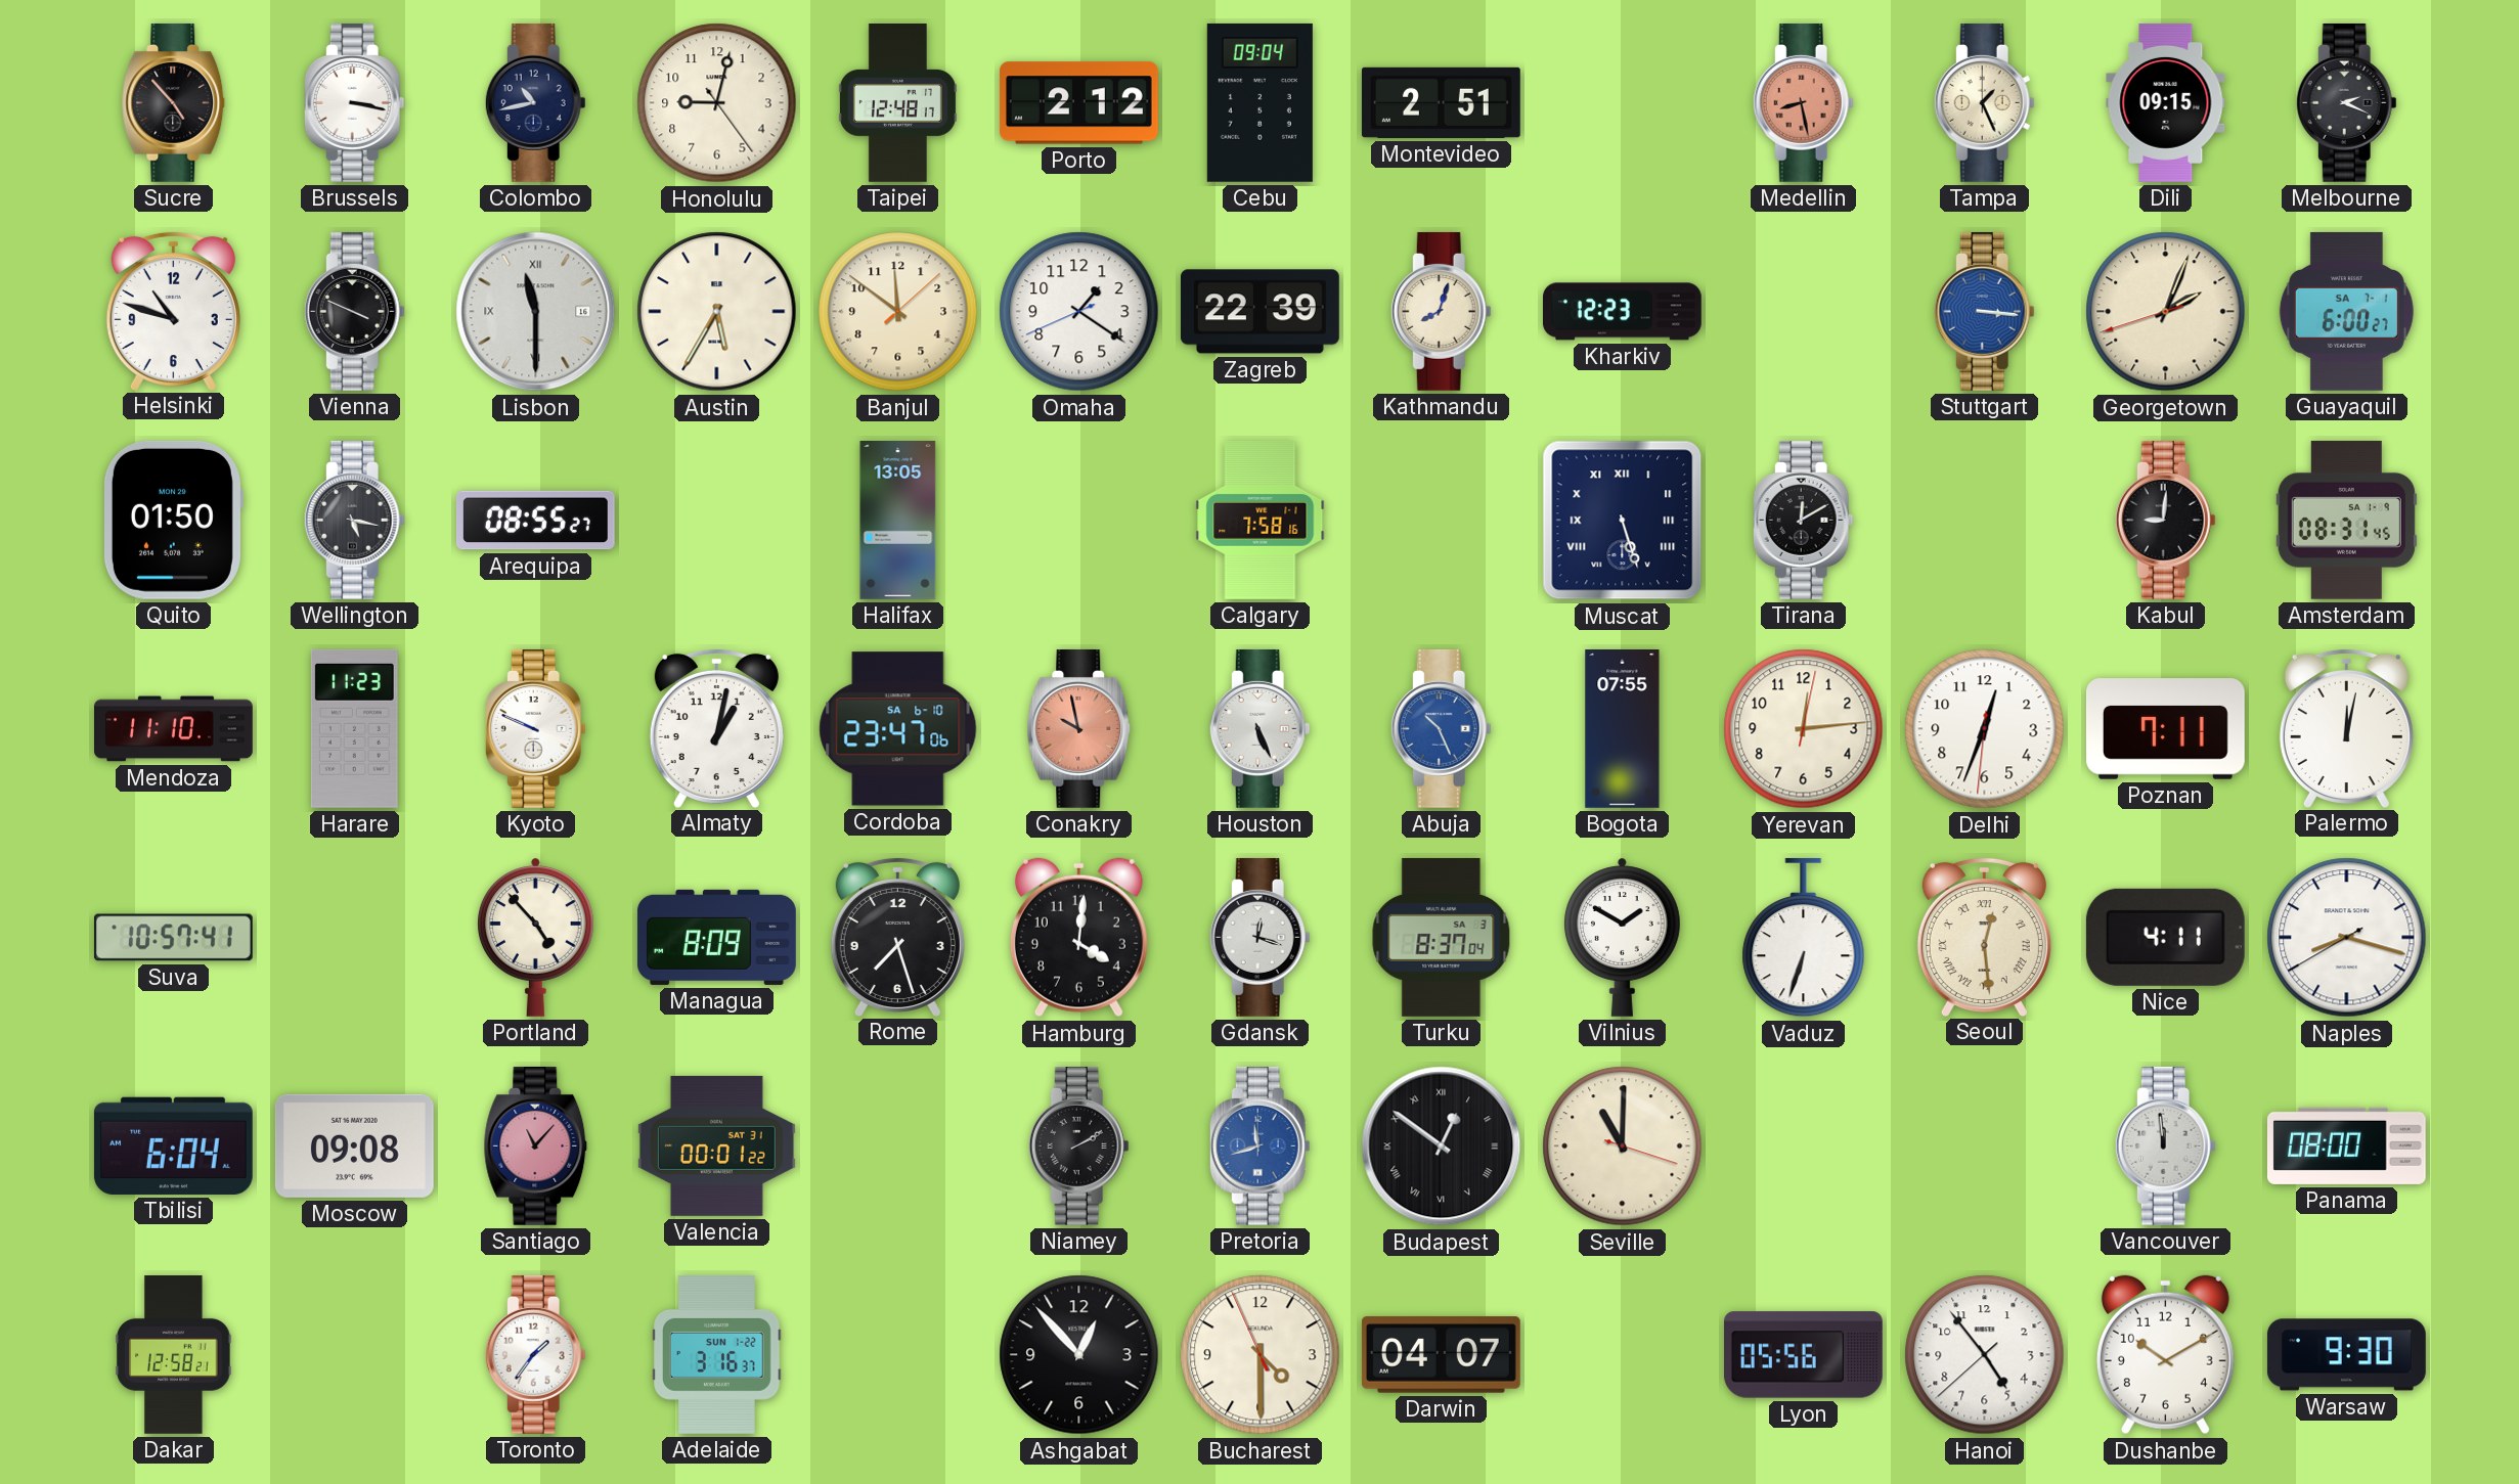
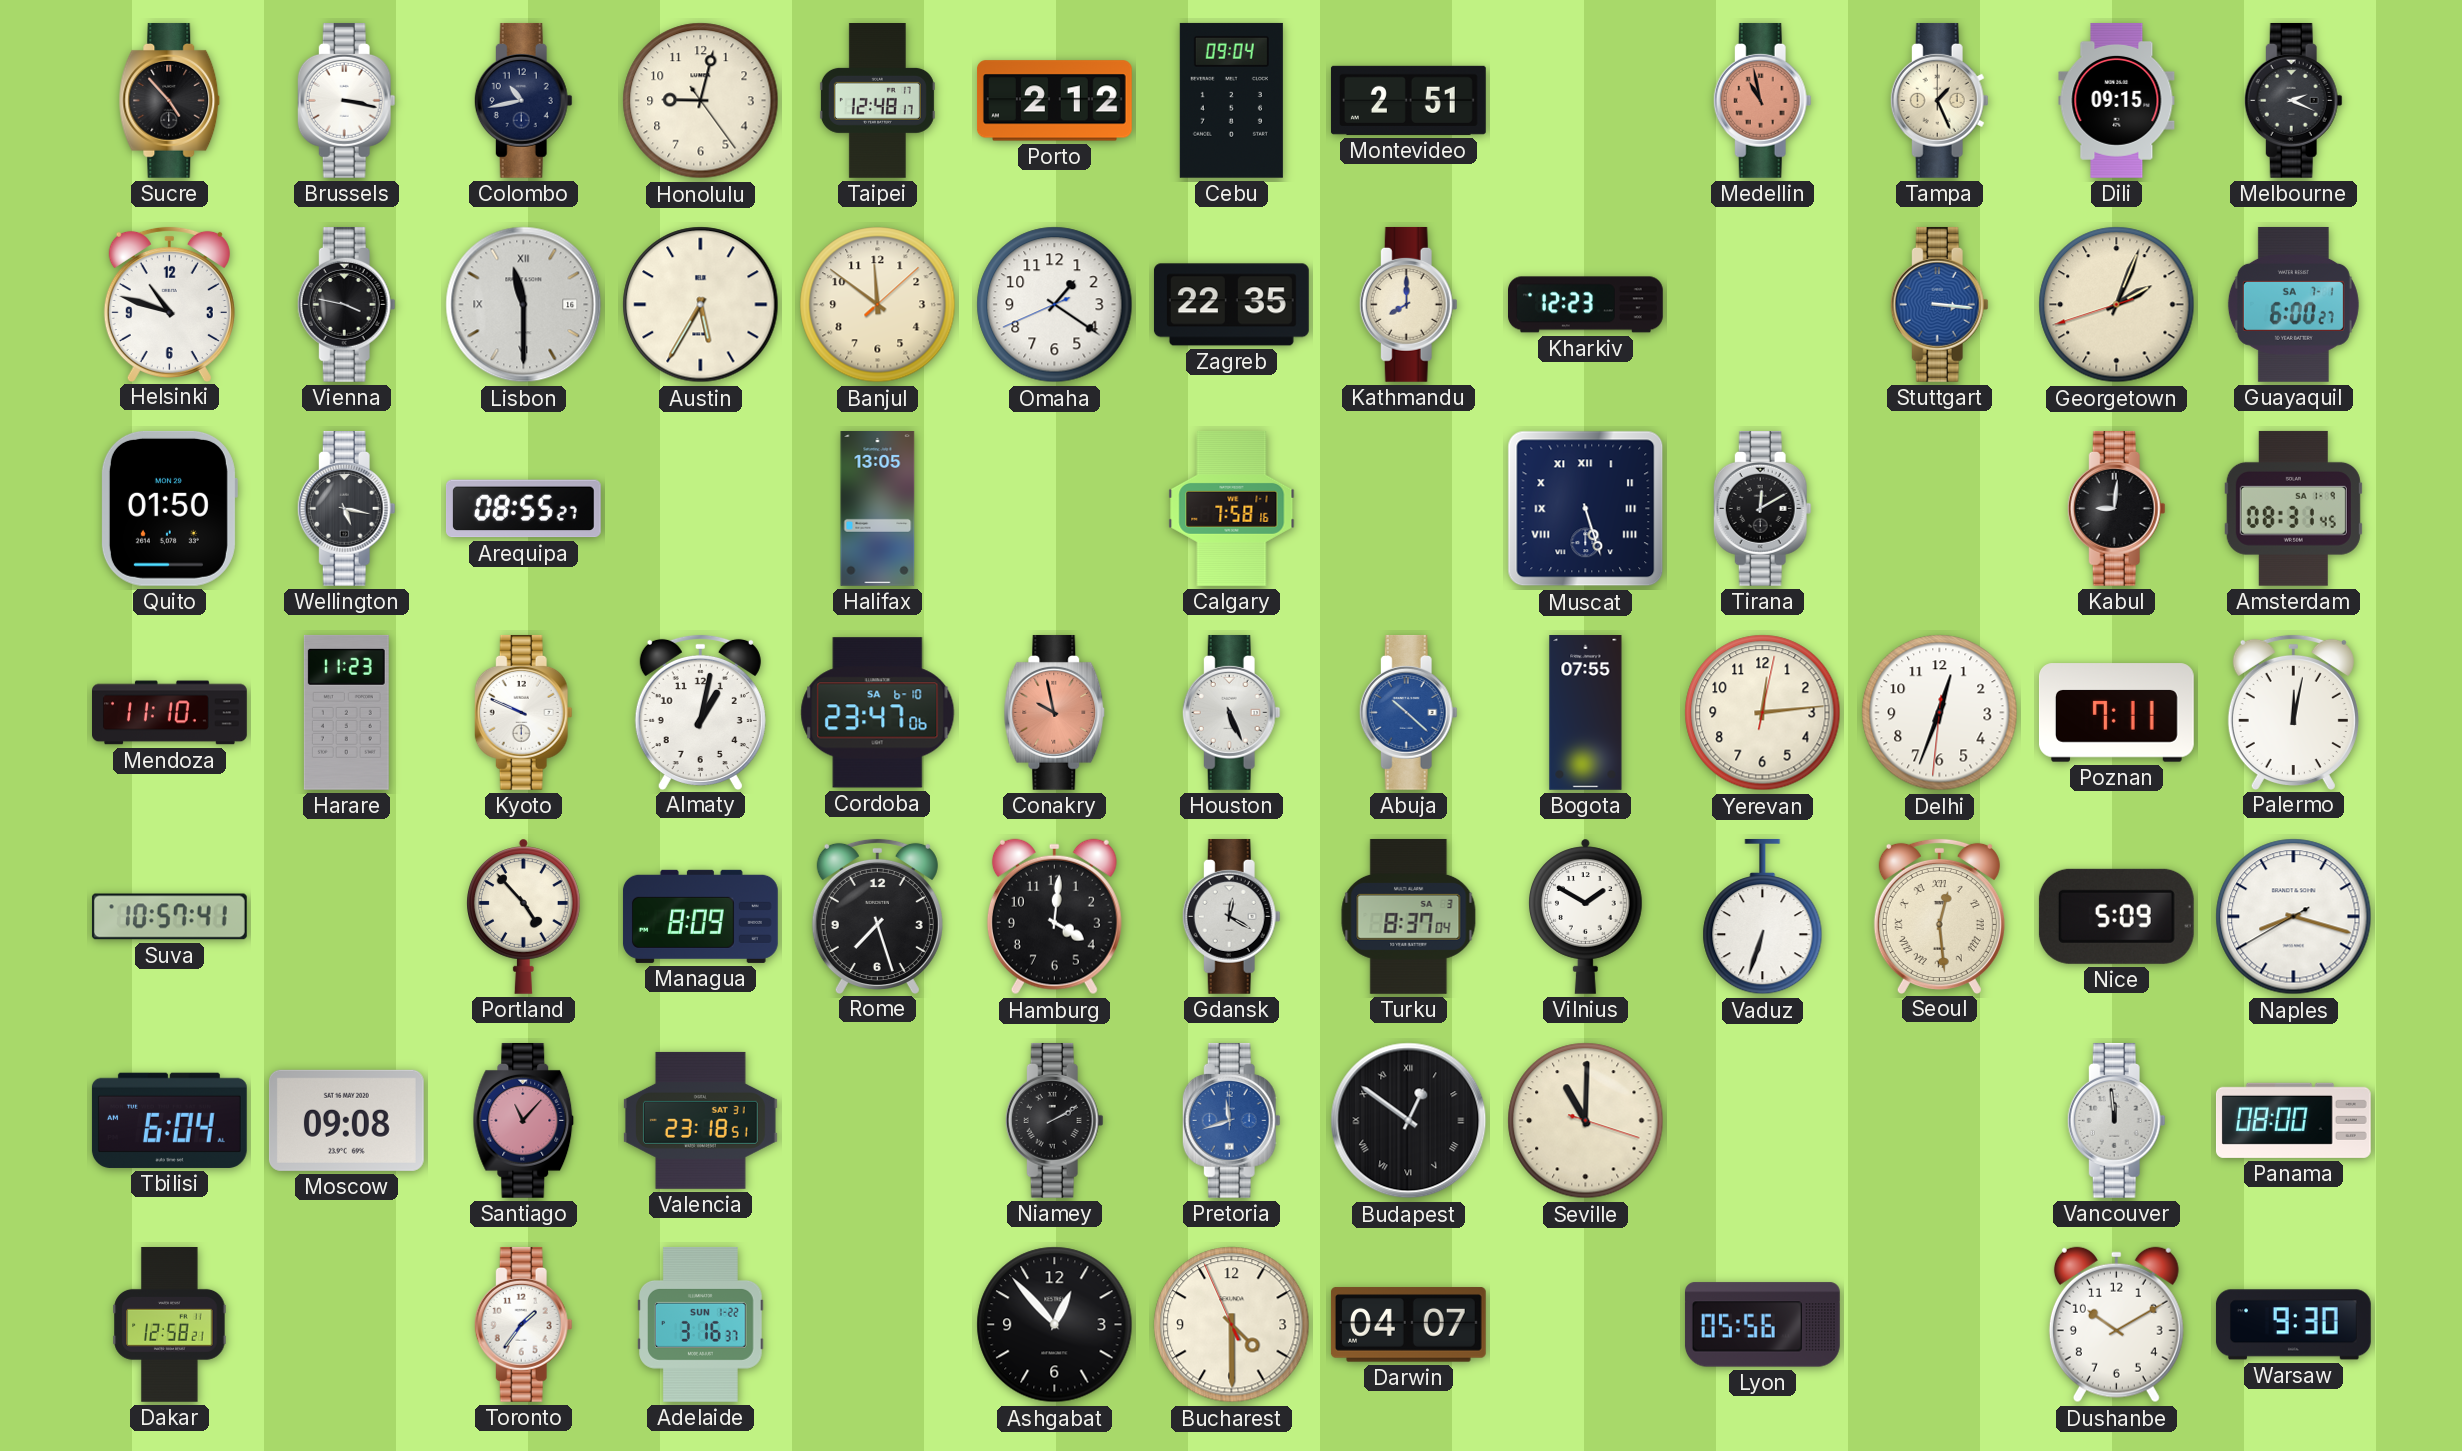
Medellin: 8:28 -> 10:58 (1762, 100)
Vienna: 3:49 -> 3:47 (346, 304)
Zagreb: 22:39 -> 22:35 (1231, 305)
Kathmandu: 8:03 -> 8:00 (1408, 304)
Abuja: 10:26 -> 10:22 (1408, 712)
Gdansk: 12:18 -> 12:20 (1231, 916)
Nice: 4:11 -> 5:09 (2116, 916)
Valencia: 00:01 -> 23:18 (700, 1120)
Hanoi: 4:53 -> none (1985, 1355)
